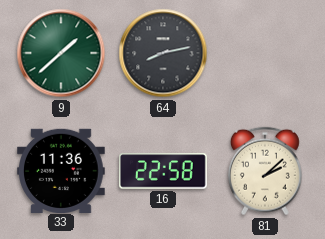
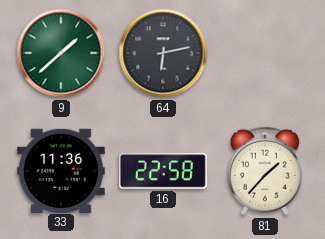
64: 8:13 -> 6:13 (163, 53)
81: 2:08 -> 1:37 (265, 171)
